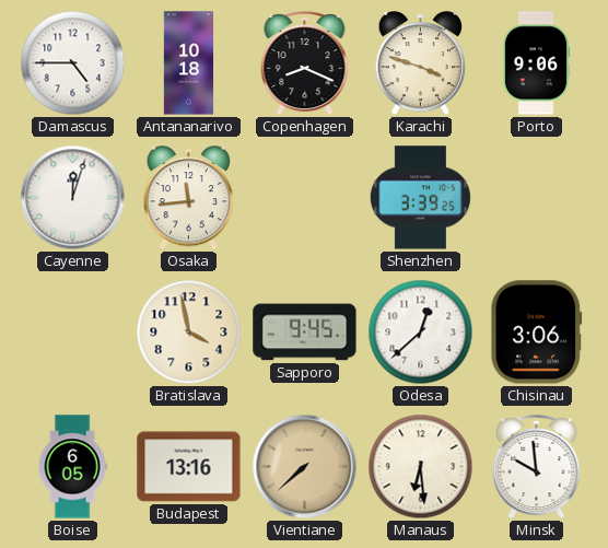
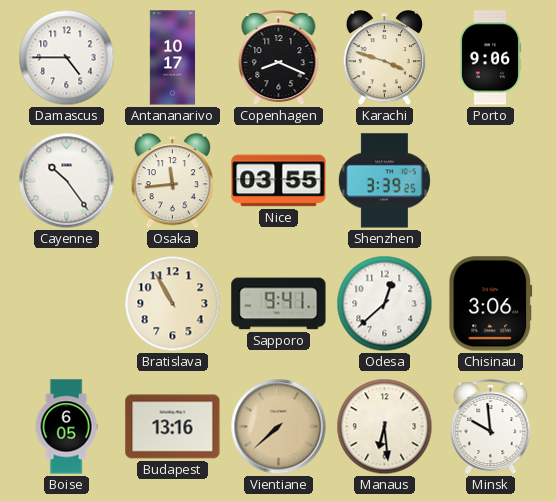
Antananarivo: 10:18 -> 10:17 (173, 58)
Cayenne: 12:03 -> 10:24 (67, 181)
Nice: none -> 03:55 (279, 181)
Bratislava: 3:58 -> 10:55 (173, 304)
Sapporo: 9:45 -> 9:41 (279, 304)
